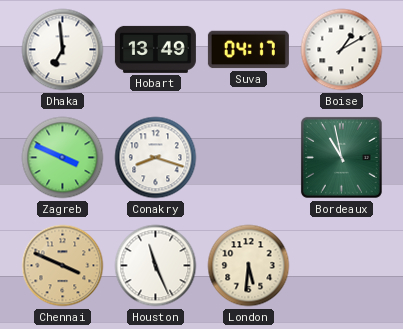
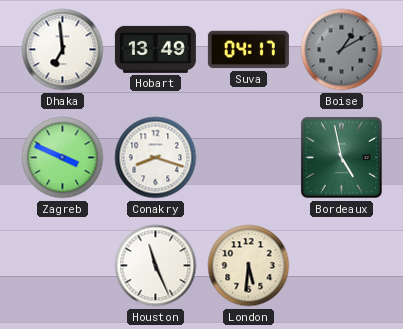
Boise dial: white -> grey (342, 50)
Bordeaux: 10:58 -> 4:58 (341, 157)
Chennai: 3:49 -> none (63, 266)
